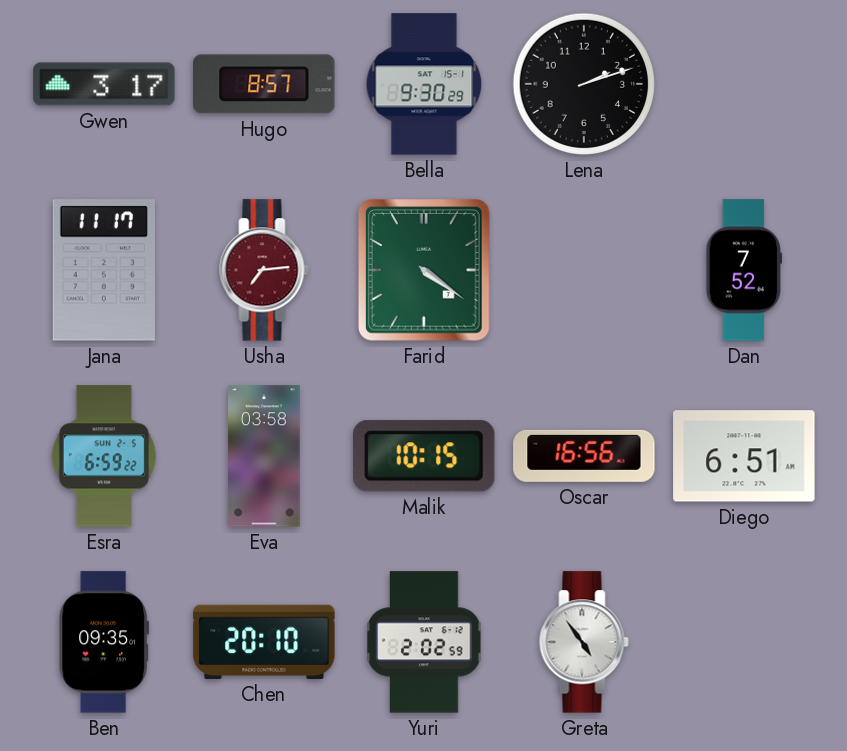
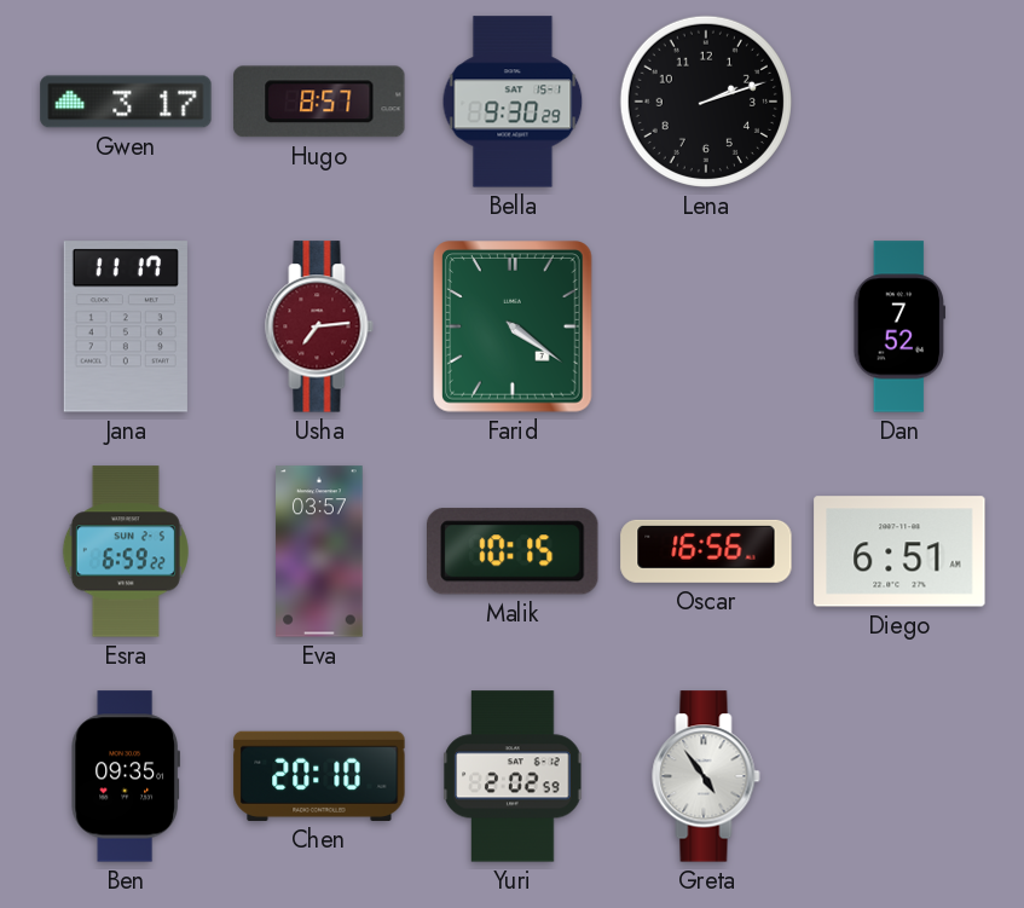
Eva: 03:58 -> 03:57 (319, 551)
